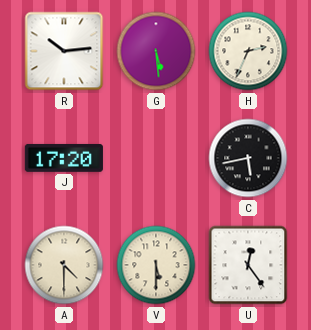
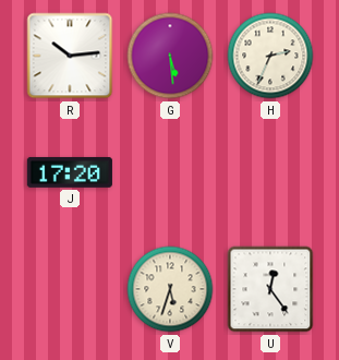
C: 5:43 -> none (248, 158)
A: 4:30 -> none (64, 265)
V: 5:30 -> 5:33 (170, 289)
